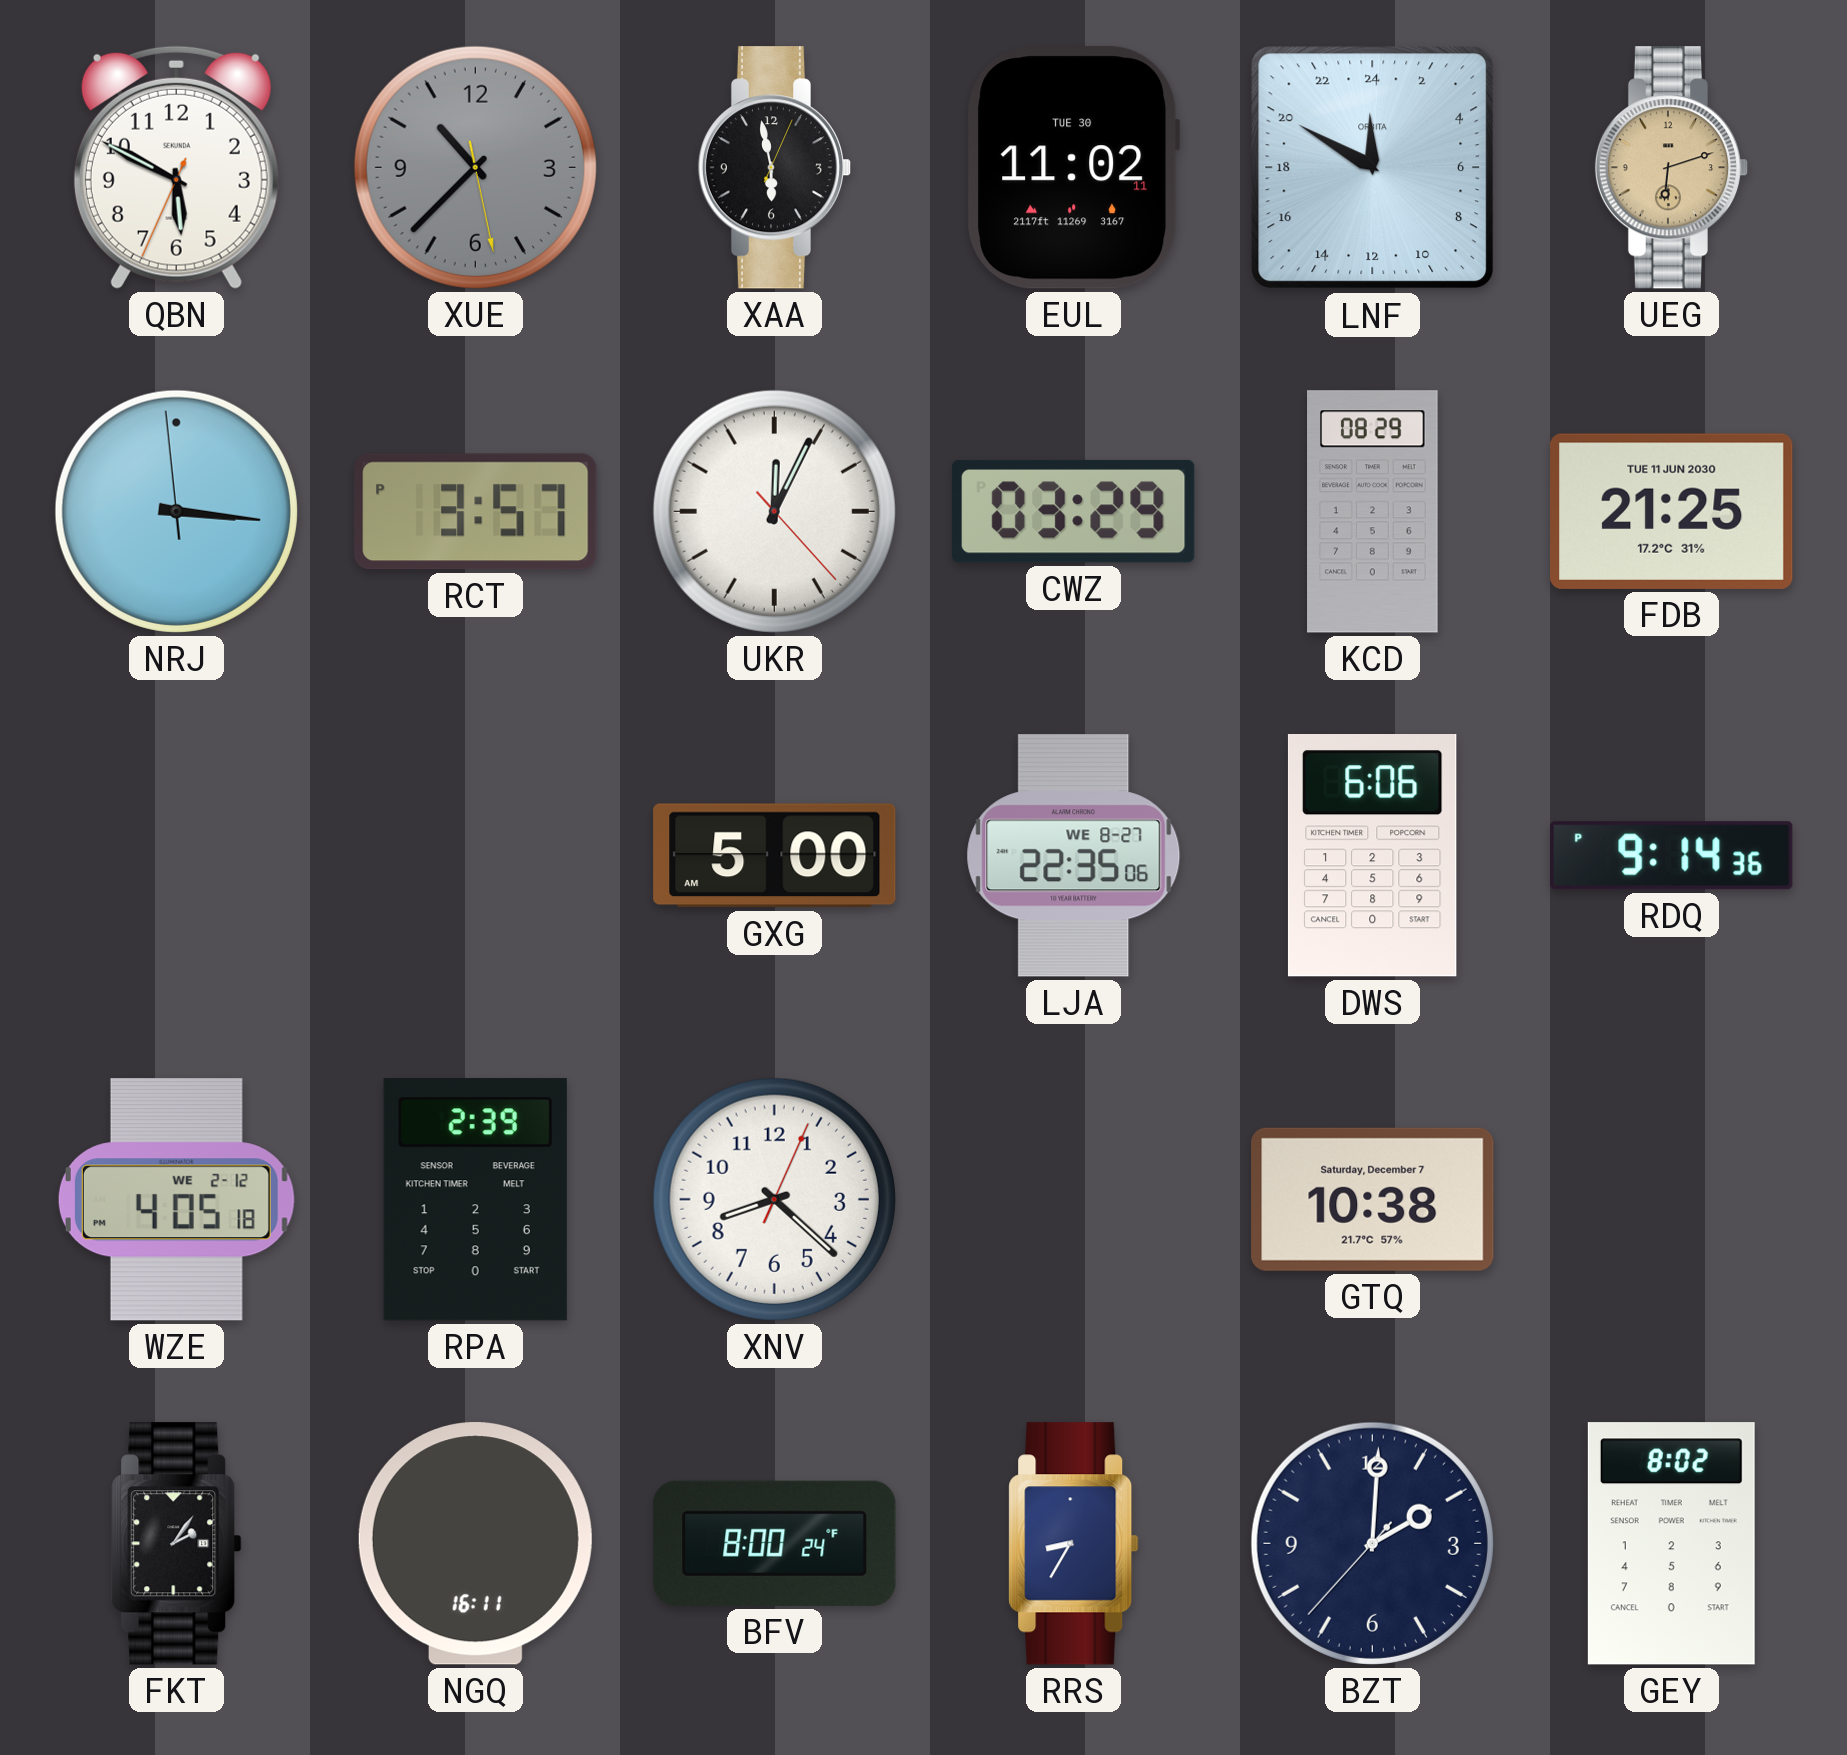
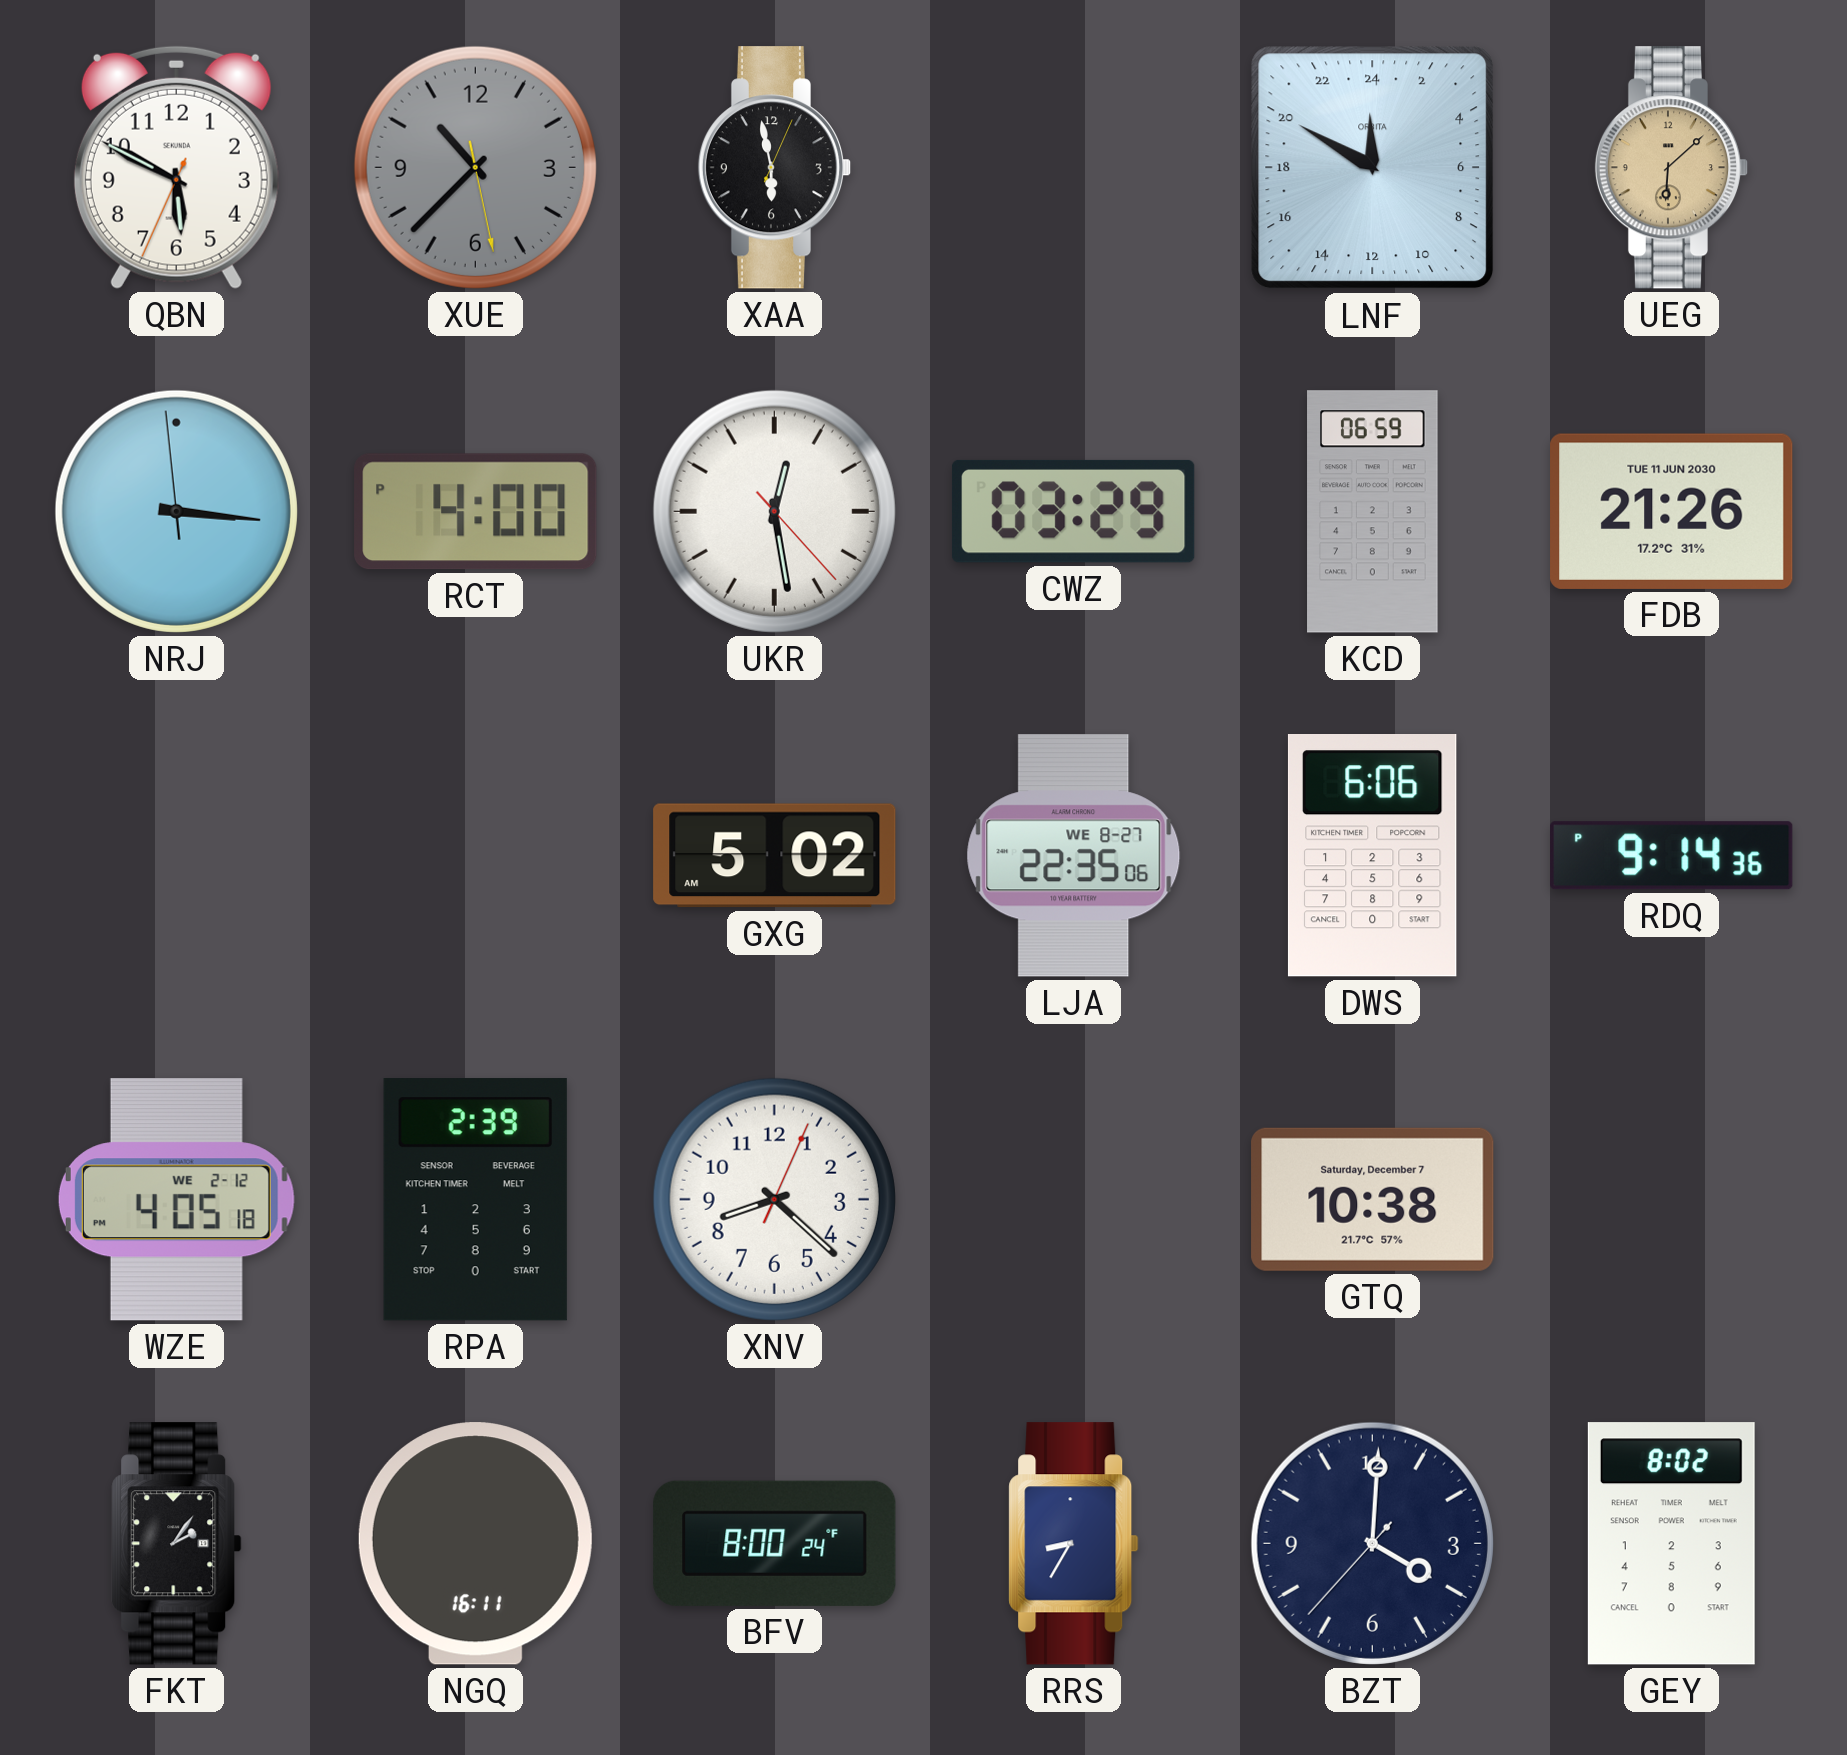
EUL: 11:02 -> none (1074, 168)
UEG: 6:12 -> 6:08 (1672, 168)
RCT: 3:57 -> 4:00 (476, 512)
UKR: 12:04 -> 12:28 (774, 511)
KCD: 08:29 -> 06:59 (1373, 512)
FDB: 21:25 -> 21:26 (1672, 511)
GXG: 5:00 -> 5:02 (775, 856)
BZT: 2:00 -> 4:00 (1372, 1543)
